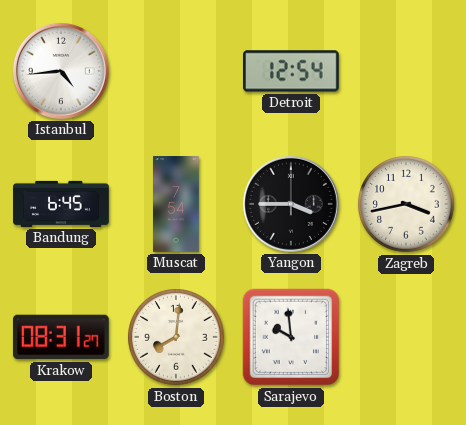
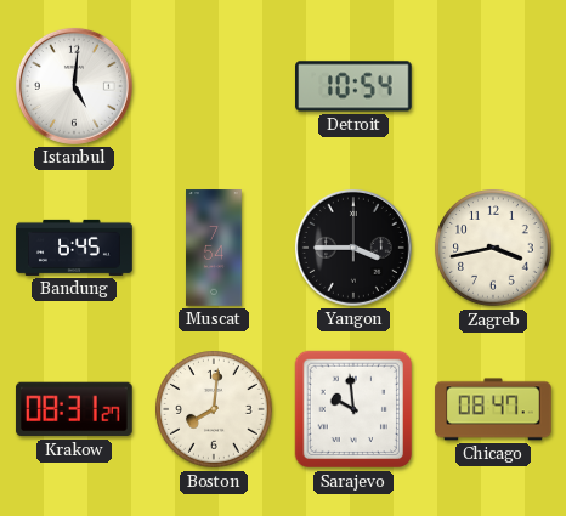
Istanbul: 4:44 -> 5:01 (74, 86)
Detroit: 12:54 -> 10:54 (355, 86)
Chicago: none -> 08:47 (493, 409)
